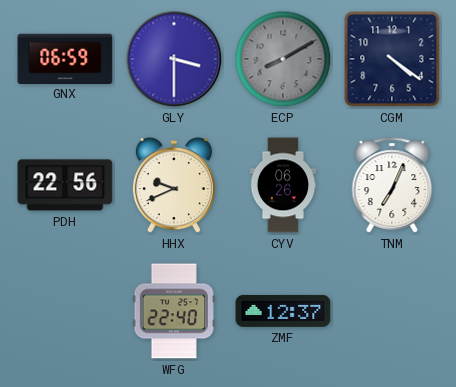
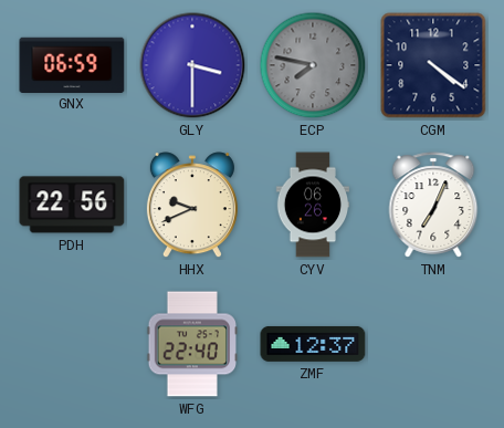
ECP: 8:10 -> 7:47 (313, 65)
